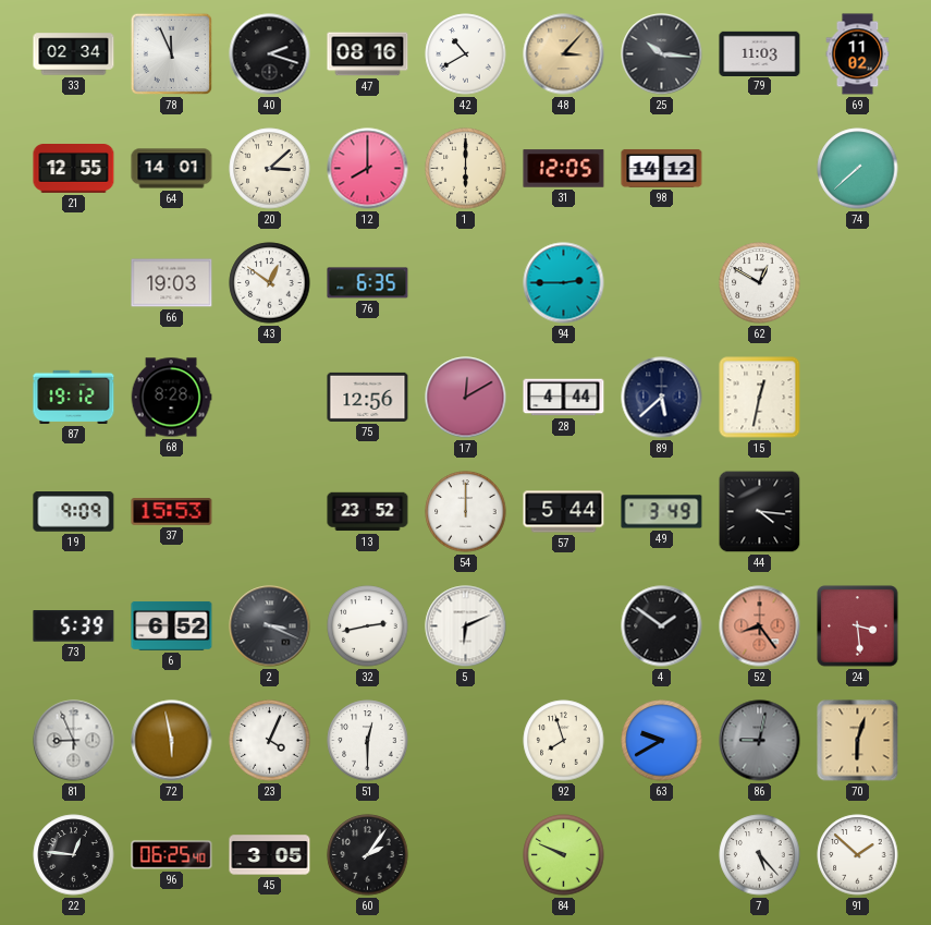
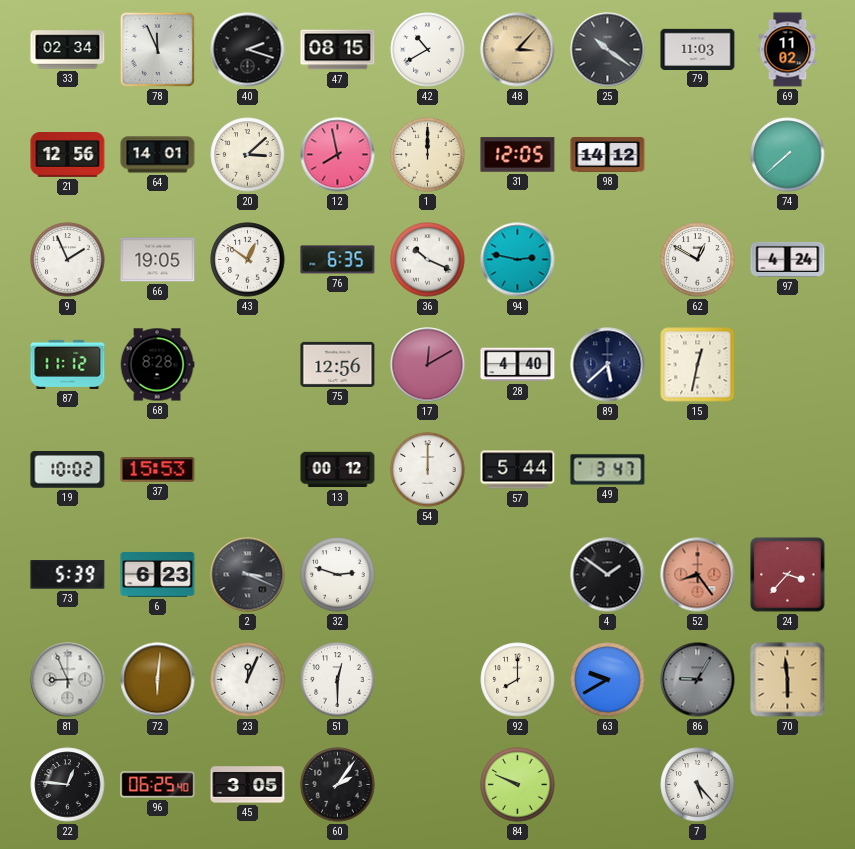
47: 08:16 -> 08:15 (338, 50)
25: 10:16 -> 10:21 (608, 50)
21: 12:55 -> 12:56 (68, 155)
12: 8:00 -> 7:58 (338, 155)
1: 6:00 -> 12:00 (428, 155)
9: none -> 1:56 (68, 260)
66: 19:03 -> 19:05 (158, 260)
36: none -> 10:19 (428, 260)
94: 2:45 -> 2:47 (518, 260)
97: none -> 4:24 (788, 259)
87: 19:12 -> 11:12 (68, 364)
28: 4:44 -> 4:40 (518, 365)
19: 9:09 -> 10:02 (68, 470)
13: 23:52 -> 00:12 (338, 470)
49: 3:49 -> 3:47 (608, 470)
44: 4:16 -> none (760, 512)
6: 6:52 -> 6:23 (158, 575)
32: 2:43 -> 2:48 (338, 575)
5: 6:11 -> none (466, 626)
24: 3:29 -> 3:37 (788, 575)
72: 5:58 -> 6:01 (158, 680)
23: 4:04 -> 12:04 (248, 680)
92: 7:57 -> 8:00 (518, 680)
86: 9:02 -> 9:05 (698, 680)
70: 6:03 -> 5:59 (788, 680)
91: 1:52 -> none (858, 855)
